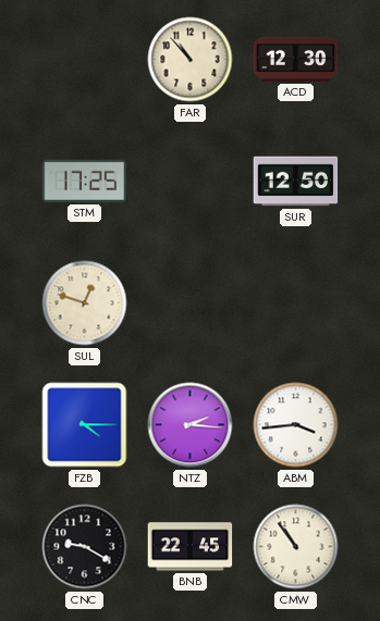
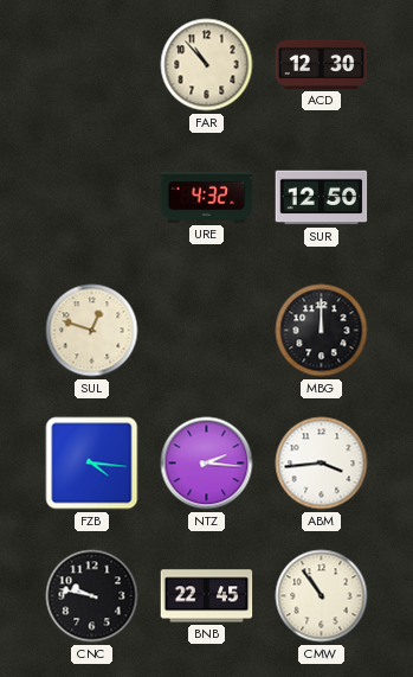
STM: 17:25 -> none (85, 181)
URE: none -> 4:32 (207, 197)
MBG: none -> 12:00 (322, 331)
FZB: 4:15 -> 4:16 (92, 464)
CNC: 9:20 -> 9:47 (92, 596)
